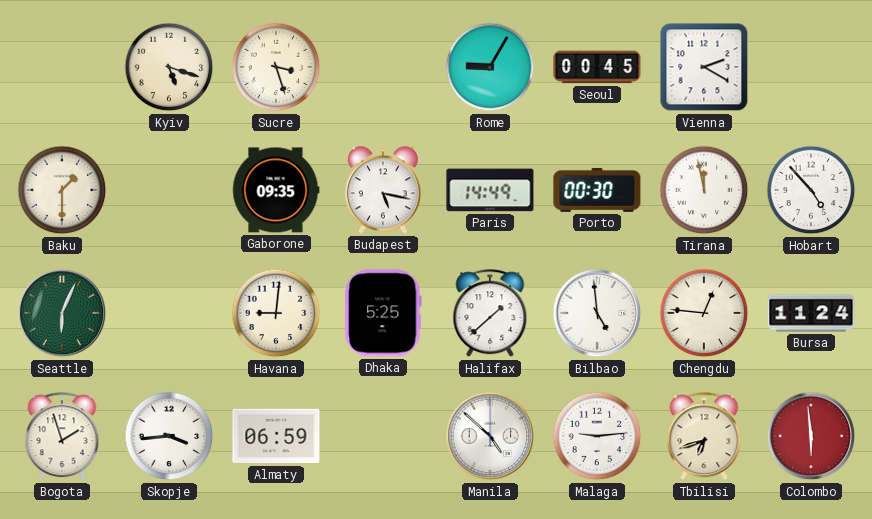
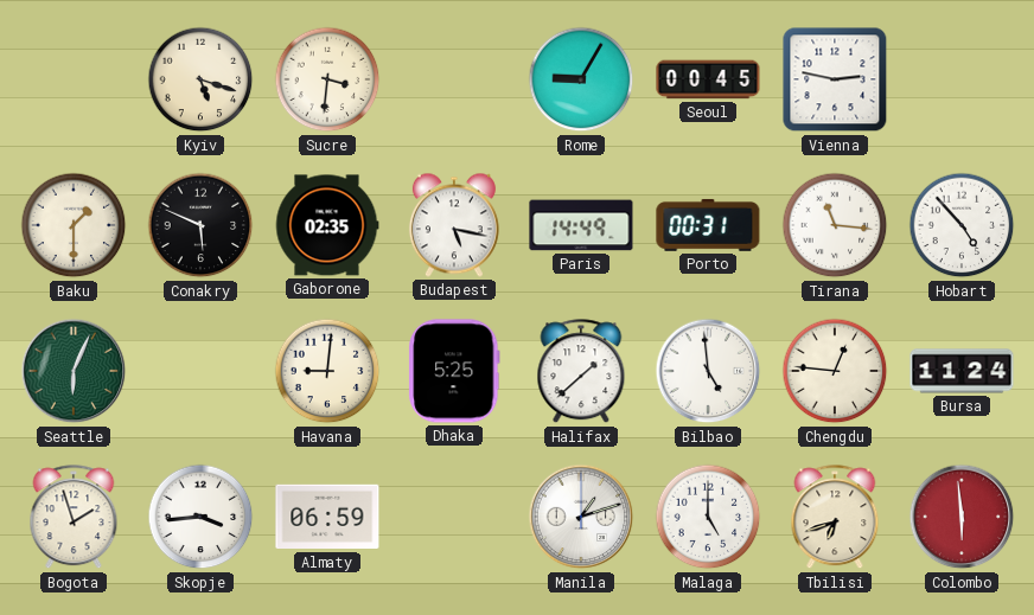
Sucre: 3:27 -> 3:31 (327, 79)
Vienna: 2:20 -> 2:47 (835, 79)
Conakry: none -> 5:49 (200, 225)
Gaborone: 09:35 -> 02:35 (327, 225)
Porto: 00:30 -> 00:31 (708, 225)
Tirana: 11:58 -> 11:16 (835, 225)
Manila: 4:52 -> 1:12 (581, 517)
Malaga: 9:14 -> 5:00 (708, 517)
